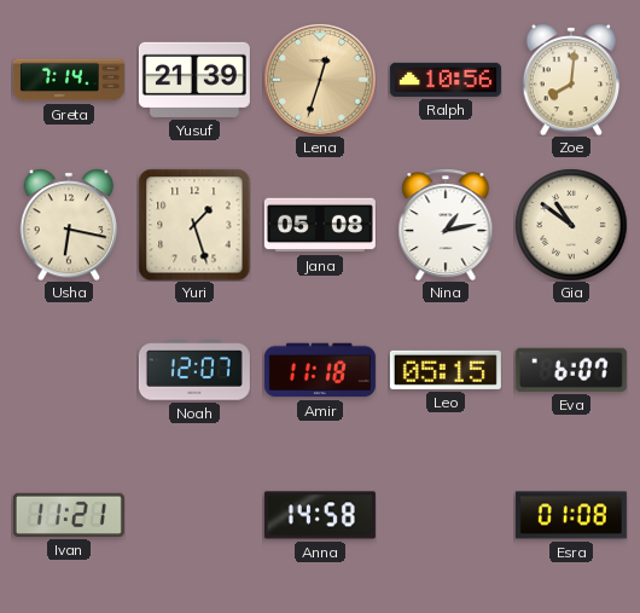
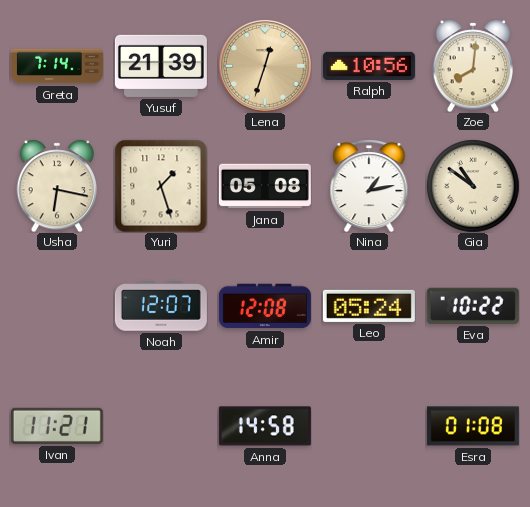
Amir: 11:18 -> 12:08 (265, 306)
Leo: 05:15 -> 05:24 (369, 306)
Eva: 6:07 -> 10:22 (473, 306)
